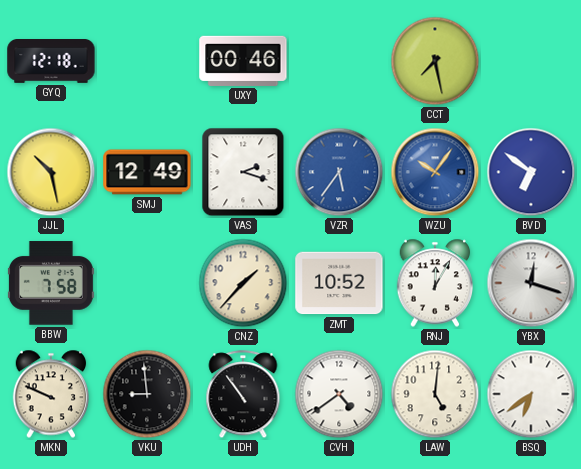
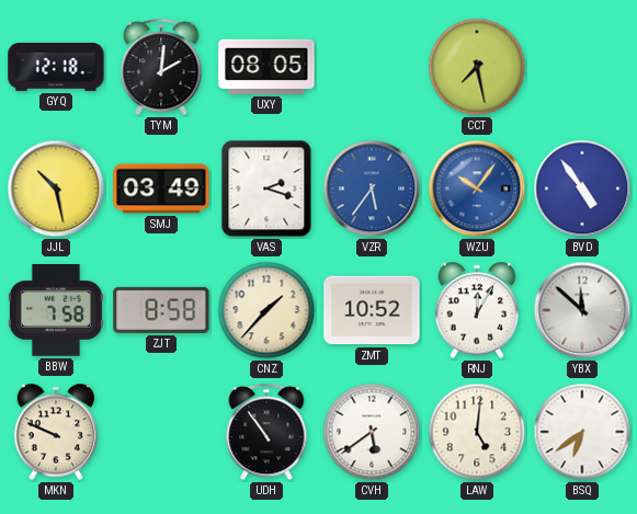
TYM: none -> 2:01 (161, 68)
UXY: 00:46 -> 08:05 (266, 67)
SMJ: 12:49 -> 03:49 (161, 189)
BVD: 6:51 -> 4:54 (582, 189)
ZJT: none -> 8:58 (161, 310)
YBX: 12:18 -> 11:52 (582, 310)
VKU: 8:59 -> none (147, 394)
CVH: 4:39 -> 5:39 (372, 432)
